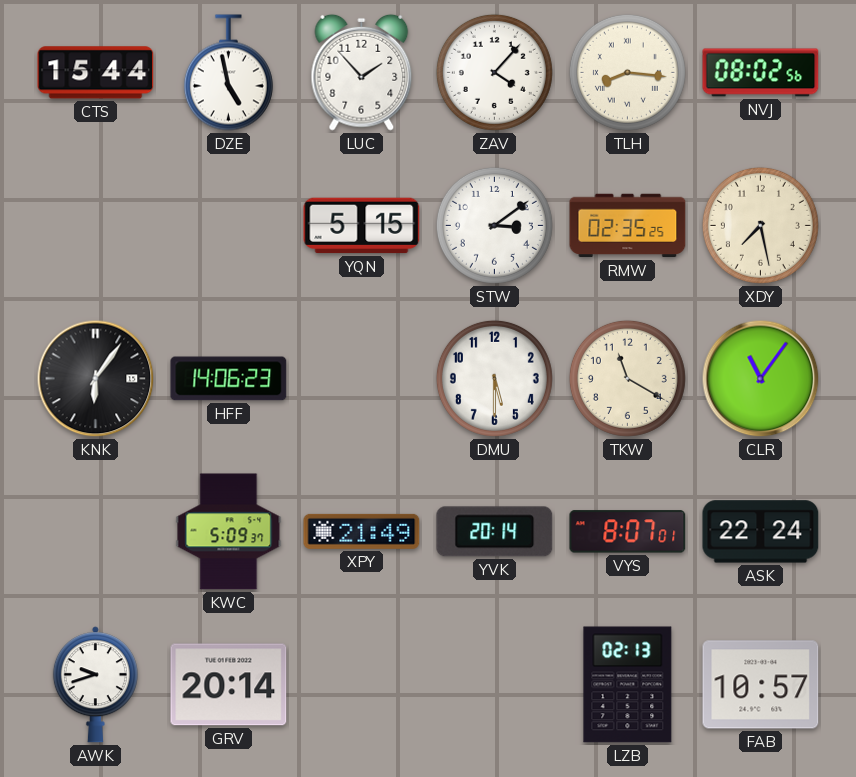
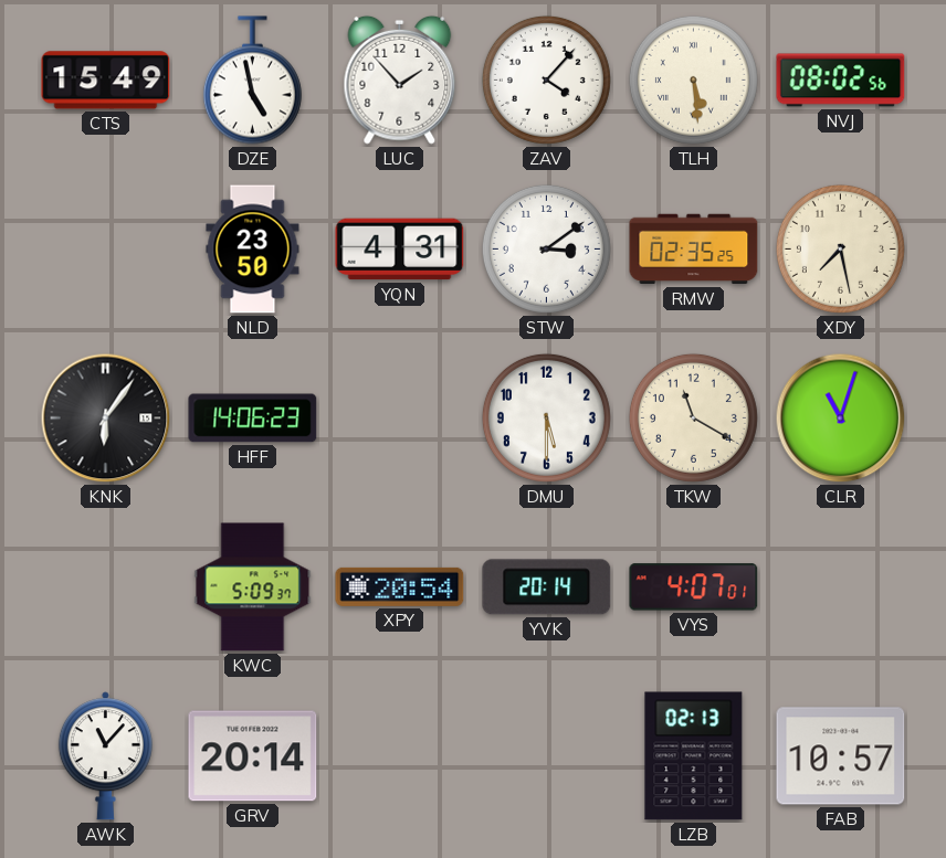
CTS: 15:44 -> 15:49 (106, 81)
TLH: 8:16 -> 5:29 (693, 80)
NLD: none -> 23:50 (253, 250)
YQN: 5:15 -> 4:31 (400, 250)
CLR: 11:06 -> 11:03 (841, 419)
XPY: 21:49 -> 20:54 (400, 586)
VYS: 8:07 -> 4:07 (694, 587)
ASK: 22:24 -> none (761, 532)
AWK: 9:42 -> 11:07 (105, 756)
